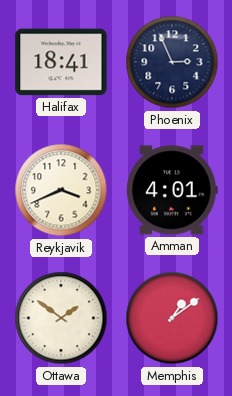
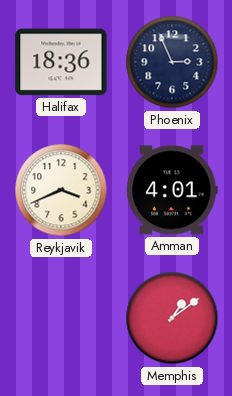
Halifax: 18:41 -> 18:36 (61, 62)
Ottawa: 1:51 -> none (61, 318)
